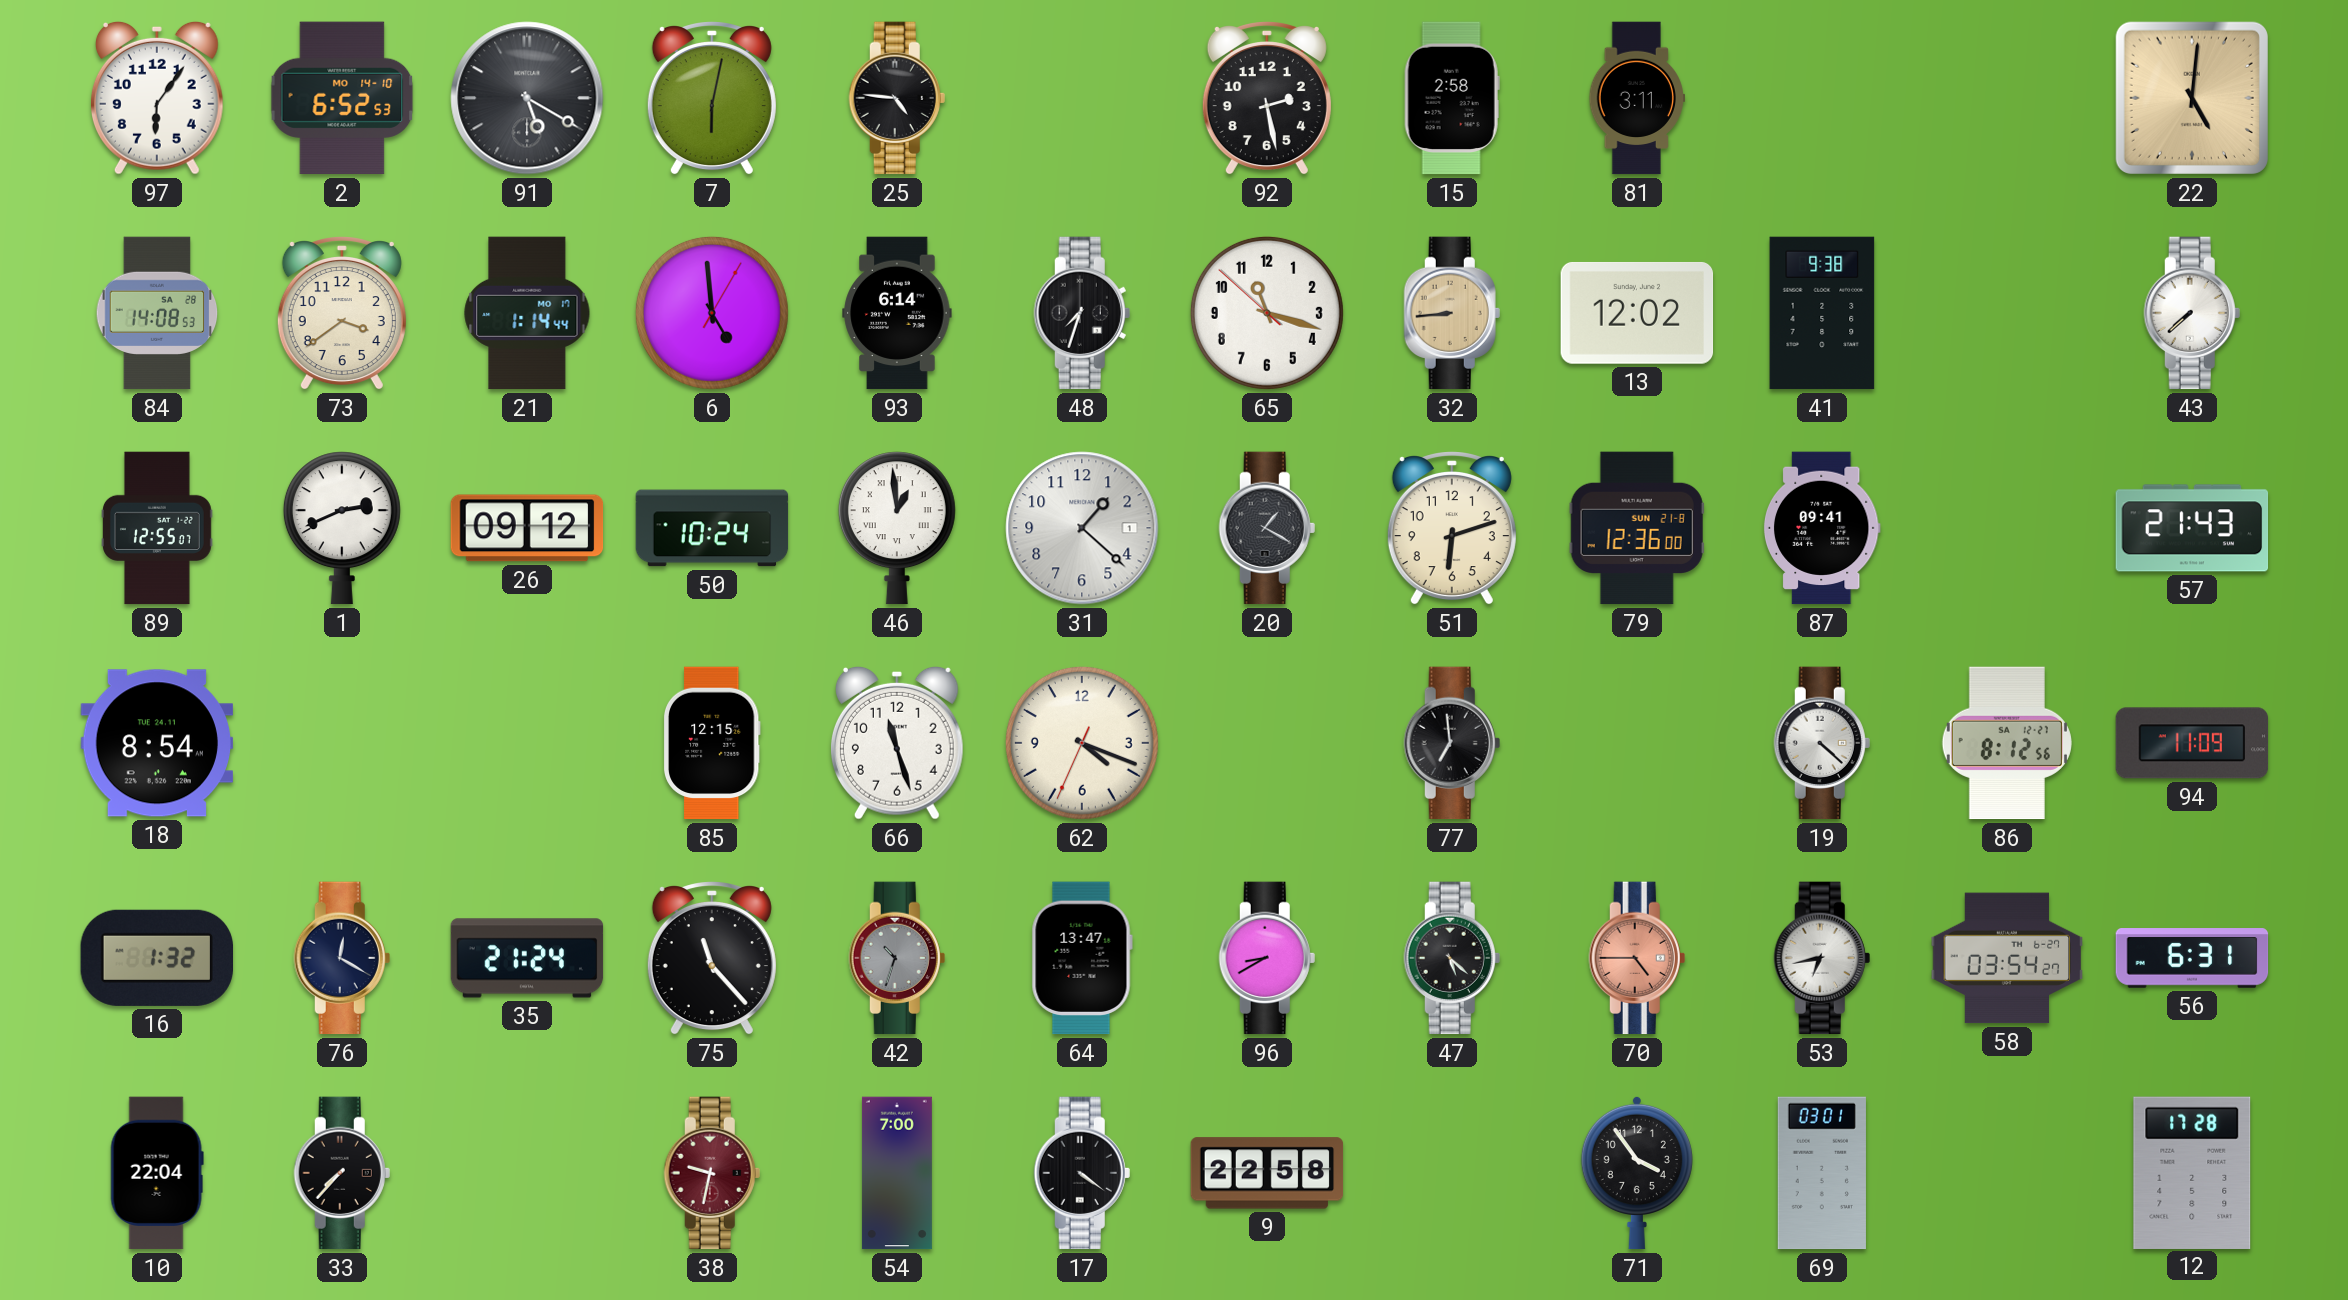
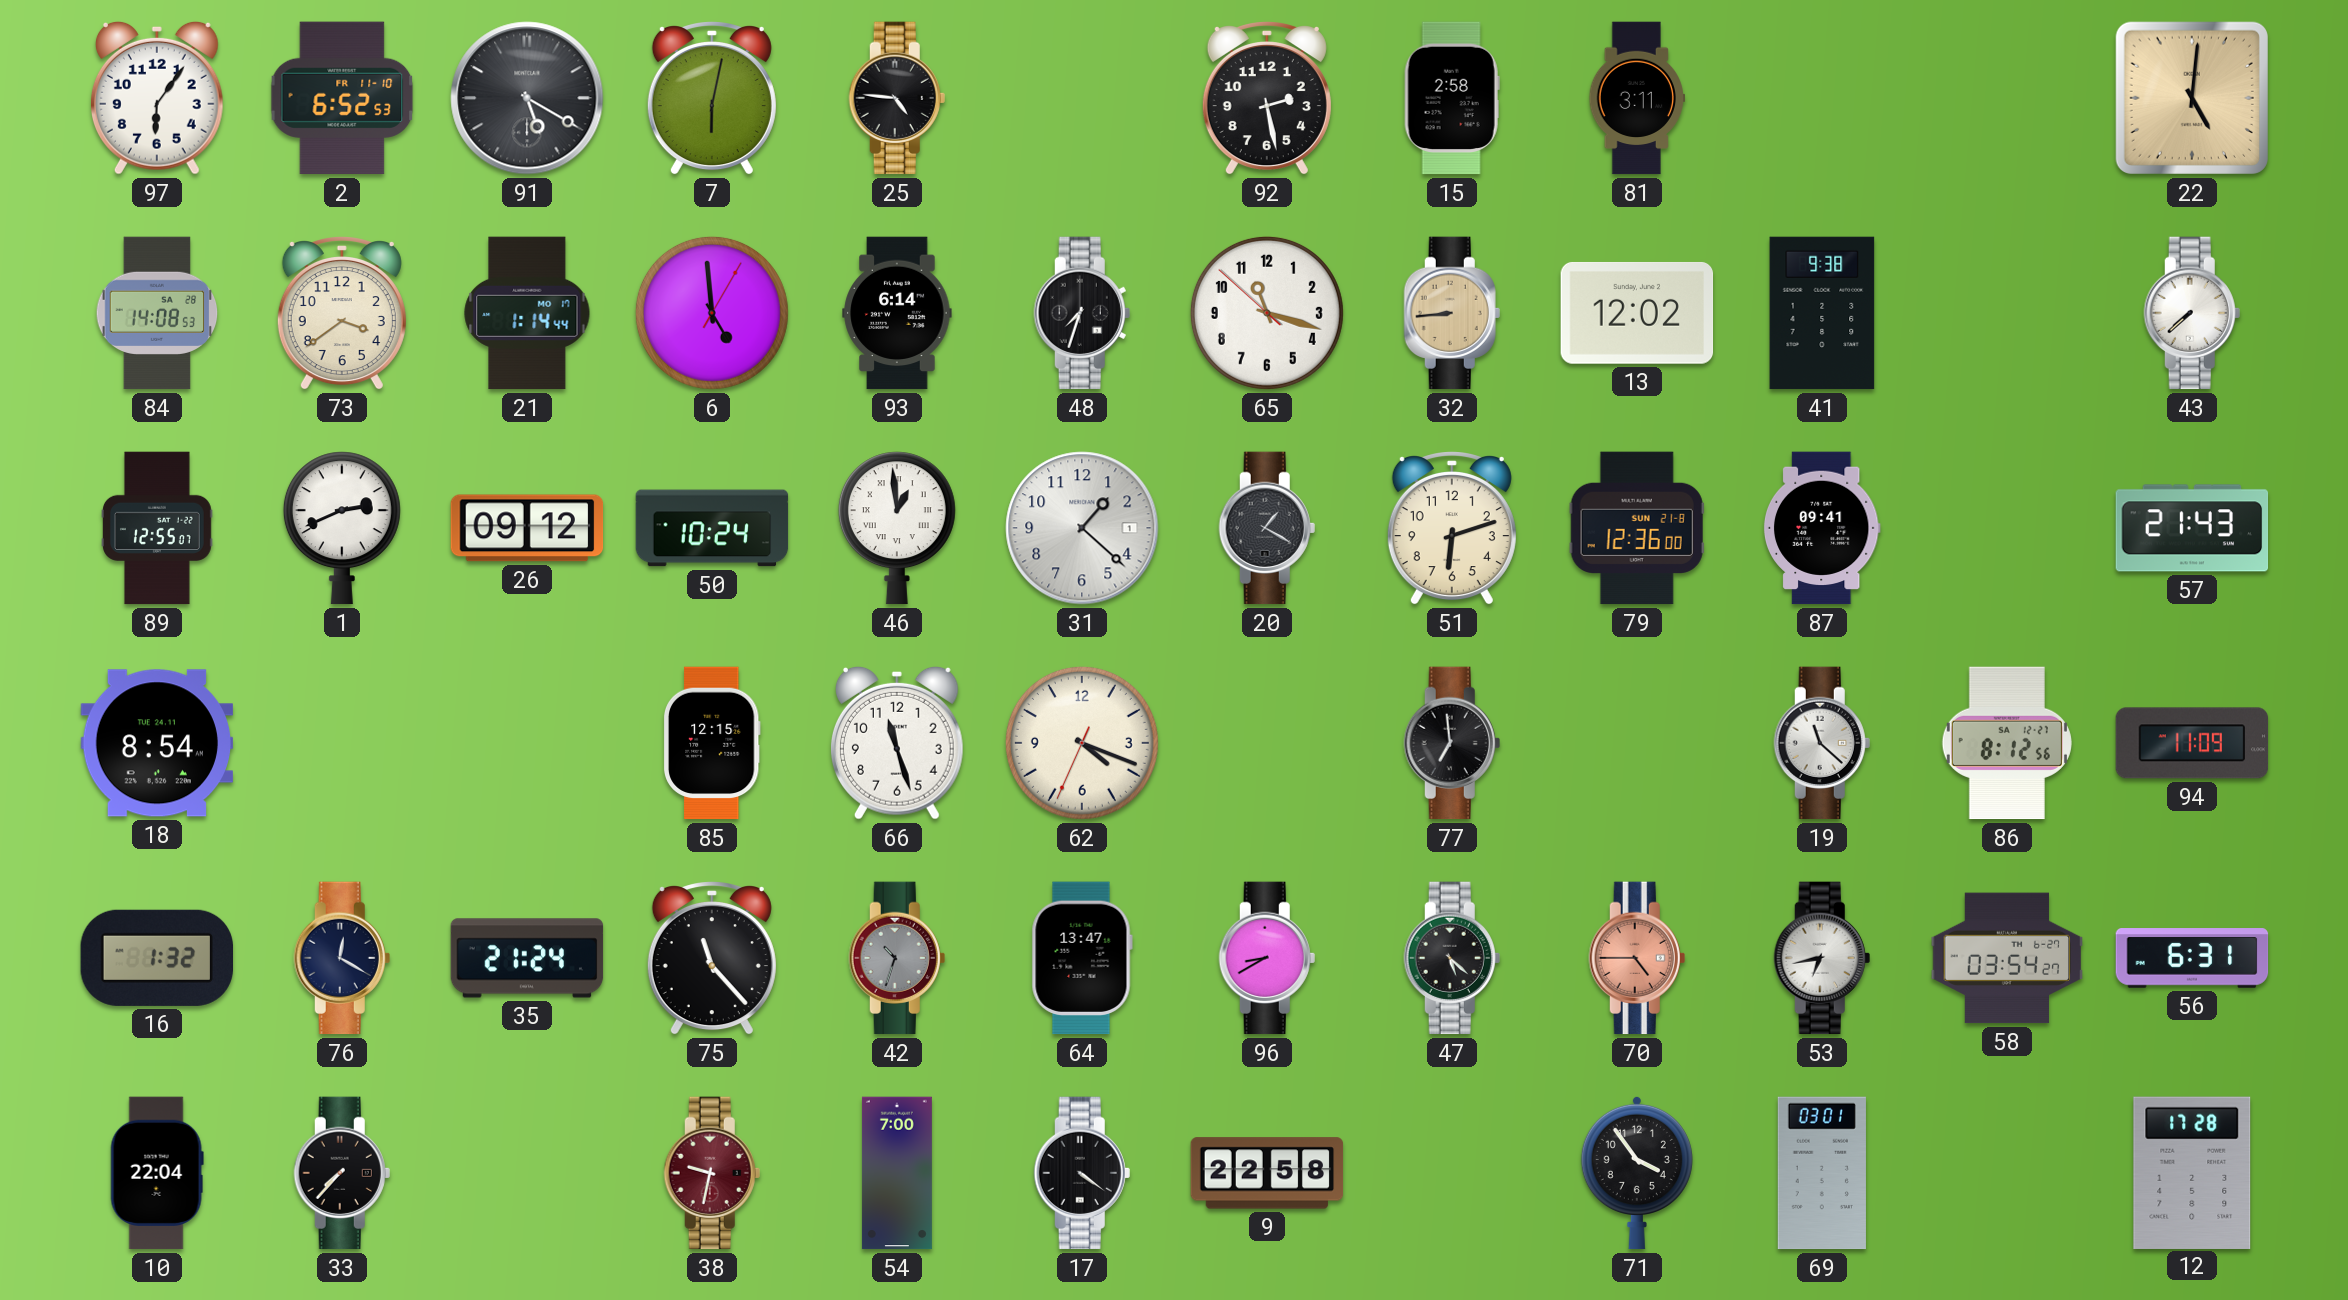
2 date: MO 14-10 -> FR 11-10 (342, 98)
19: 4:22 -> 11:22 (1822, 743)
